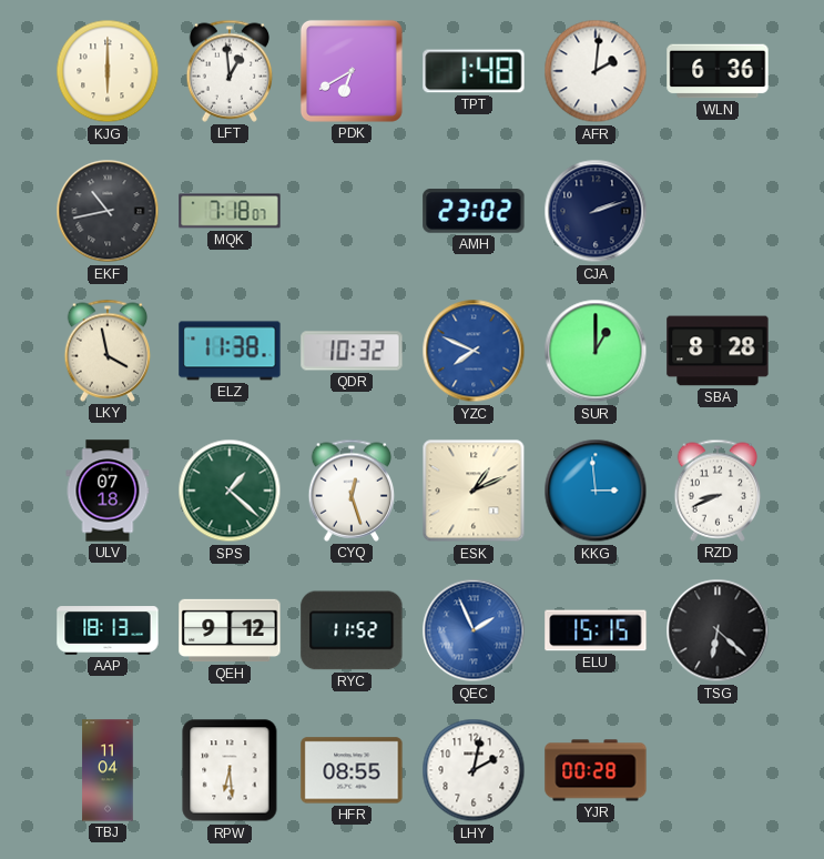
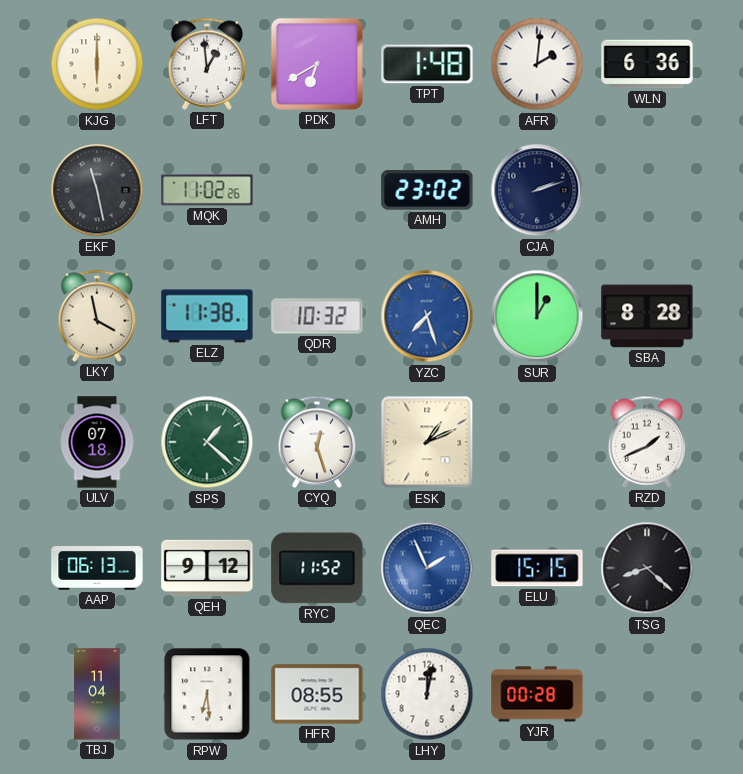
EKF: 10:43 -> 11:28 (97, 190)
MQK: 7:18 -> 11:02 (207, 190)
YZC: 7:49 -> 7:27 (427, 316)
KKG: 2:59 -> none (596, 491)
RZD: 8:41 -> 1:41 (647, 442)
AAP: 18:13 -> 06:13 (97, 568)
TSG: 6:22 -> 8:22 (647, 568)
LHY: 2:02 -> 12:02 (427, 694)
